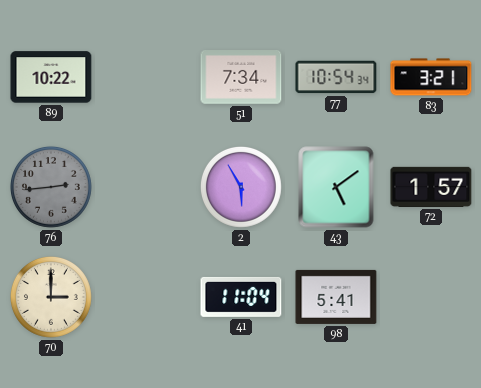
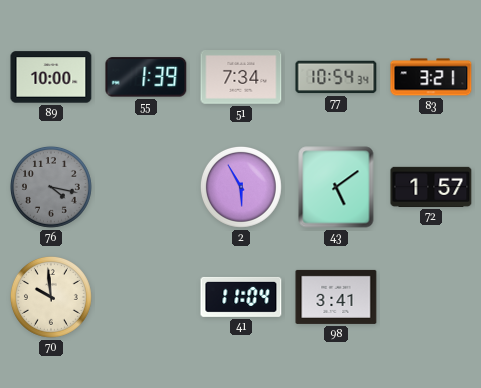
89: 10:22 -> 10:00 (51, 77)
55: none -> 1:39 (146, 77)
76: 2:44 -> 4:17 (51, 187)
70: 3:00 -> 9:59 (51, 297)
98: 5:41 -> 3:41 (336, 297)
